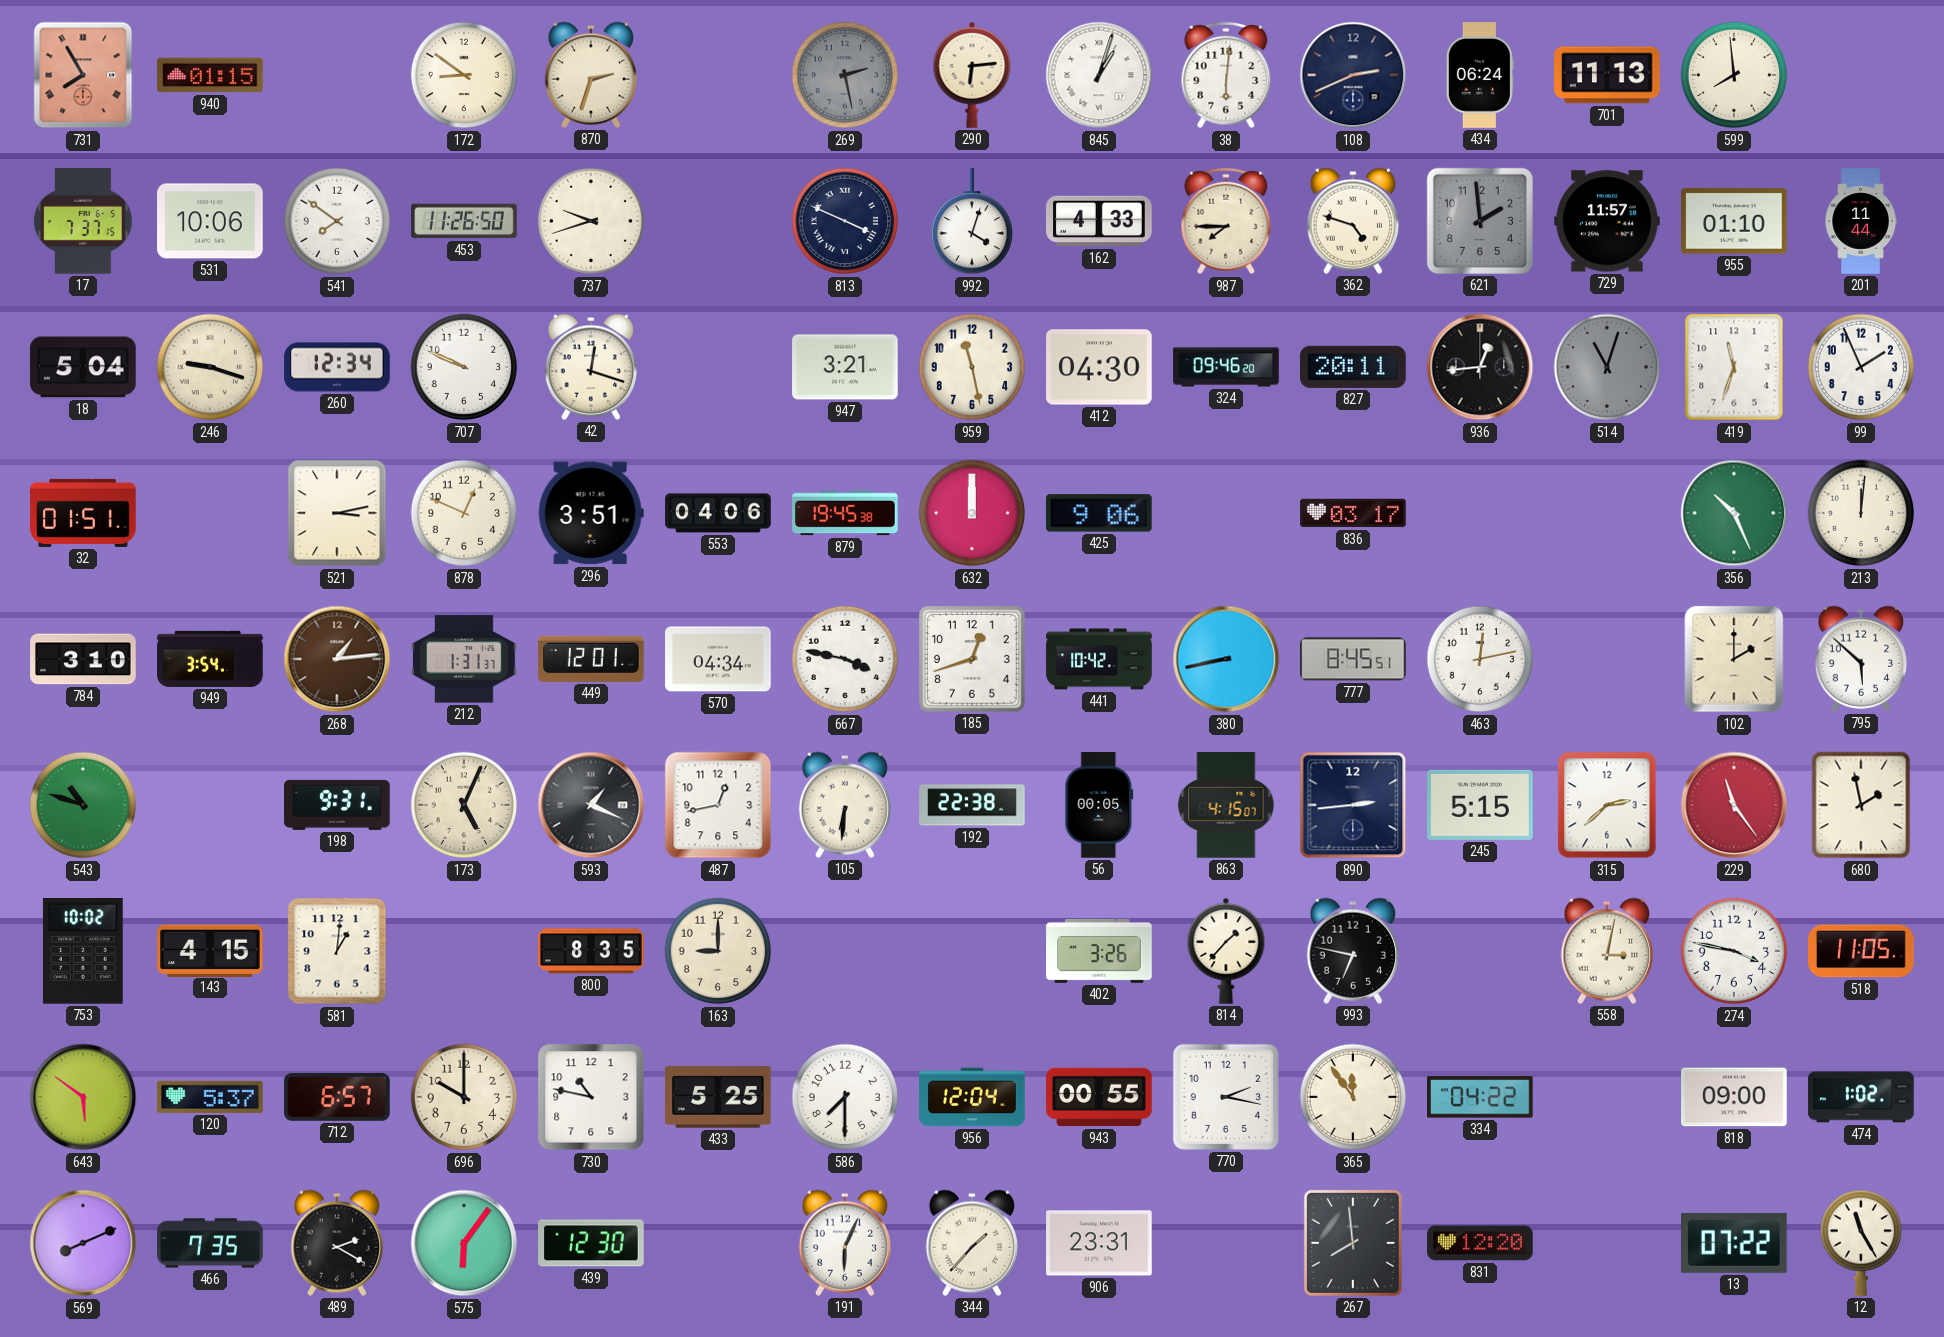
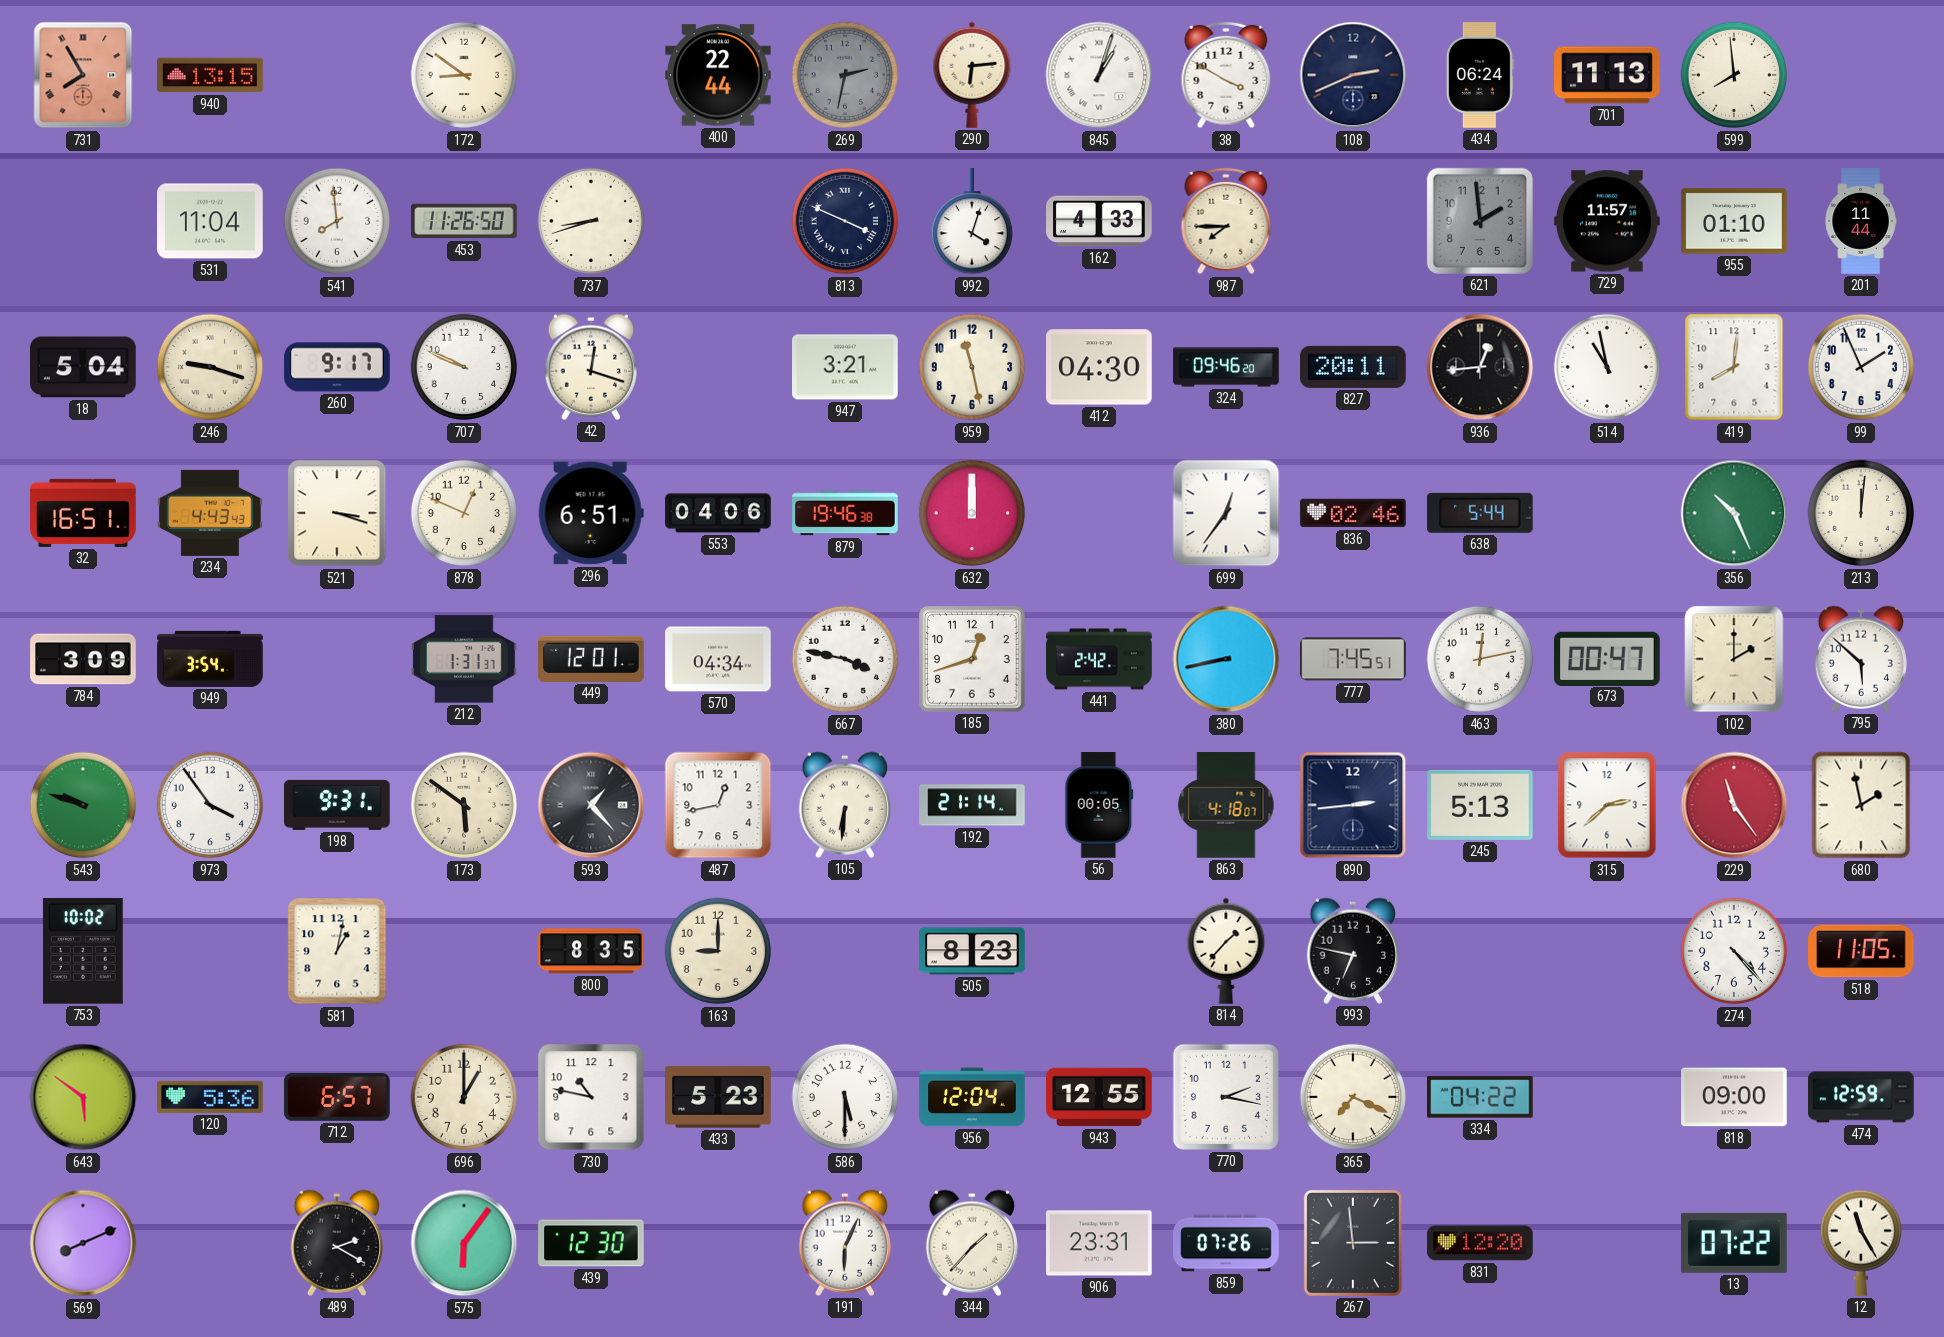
940: 01:15 -> 13:15 (210, 75)
870: 2:33 -> none (590, 75)
400: none -> 22:44 (718, 75)
269: 2:28 -> 2:32 (845, 75)
38: 6:01 -> 3:50 (1226, 75)
17: 7:37 -> none (83, 221)
531: 10:06 -> 11:04 (210, 221)
541: 7:51 -> 7:59 (337, 221)
737: 9:42 -> 8:42 (591, 221)
362: 4:48 -> none (1352, 221)
260: 12:34 -> 9:17 (337, 367)
514: 11:03 -> 10:58 (1607, 367)
514 dial: grey -> white (1607, 367)
419: 11:33 -> 8:01 (1734, 367)
32: 01:51 -> 16:51 (83, 513)
234: none -> 4:43 (210, 513)
521: 3:13 -> 3:18 (337, 513)
296: 3:51 -> 6:51 (591, 513)
879: 19:45 -> 19:46 (845, 513)
425: 9:06 -> none (1099, 513)
699: none -> 12:36 (1226, 513)
836: 03:17 -> 02:46 (1353, 513)
638: none -> 5:44 (1480, 513)
784: 3:10 -> 3:09 (83, 659)
268: 1:14 -> none (337, 659)
441: 10:42 -> 2:42 (1099, 659)
777: 8:45 -> 7:45 (1353, 659)
673: none -> 00:47 (1607, 658)
543: 10:48 -> 9:48 (83, 805)
973: none -> 3:54 (210, 805)
173: 5:04 -> 5:51 (464, 805)
593: 1:19 -> 1:23 (591, 805)
192: 22:38 -> 21:14 (972, 805)
863: 4:15 -> 4:18 (1226, 805)
245: 5:15 -> 5:13 (1480, 805)
143: 4:15 -> none (210, 950)
581: 1:01 -> 1:02 (337, 951)
505: none -> 8:23 (972, 951)
402: 3:26 -> none (1099, 951)
558: 3:02 -> none (1606, 951)
274: 3:47 -> 4:23 (1734, 951)
120: 5:37 -> 5:36 (210, 1097)
696: 10:00 -> 1:00 (464, 1097)
433: 5:25 -> 5:23 (719, 1097)
586: 7:30 -> 5:30 (845, 1097)
943: 00:55 -> 12:55 (1099, 1097)
365: 11:54 -> 7:19 (1353, 1097)
474: 1:02 -> 12:59 (1861, 1097)
466: 7:35 -> none (210, 1243)
859: none -> 07:26 (1226, 1243)
267: 7:59 -> 2:59 (1353, 1243)
